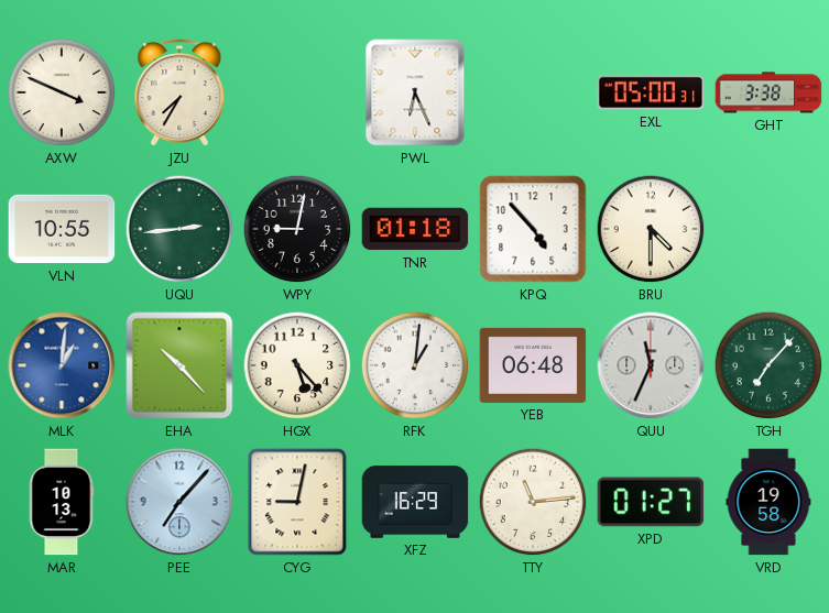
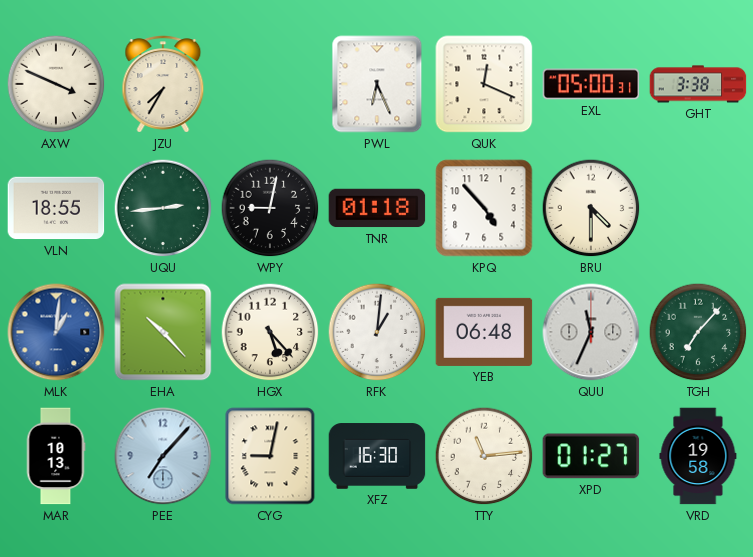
QUK: none -> 12:19 (484, 84)
VLN: 10:55 -> 18:55 (56, 208)
XFZ: 16:29 -> 16:30 (377, 456)
